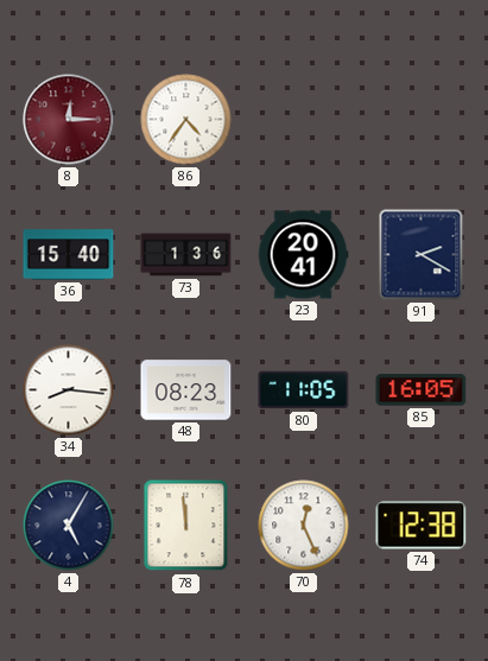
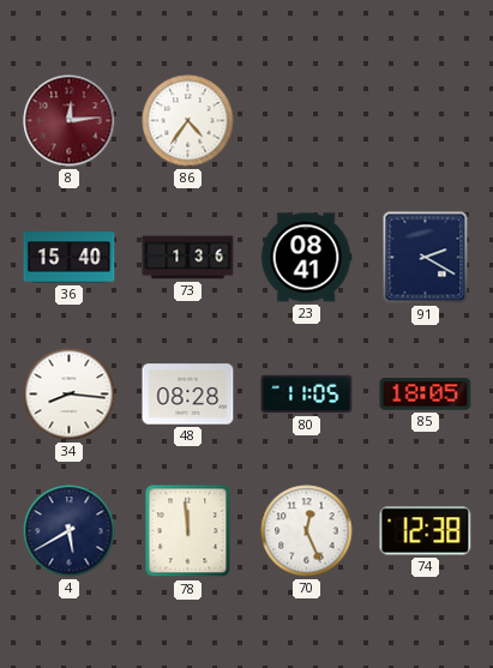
8: 12:15 -> 12:14 (70, 121)
23: 20:41 -> 08:41 (306, 258)
48: 08:23 -> 08:28 (188, 395)
85: 16:05 -> 18:05 (426, 395)
4: 5:05 -> 5:40 (70, 531)
